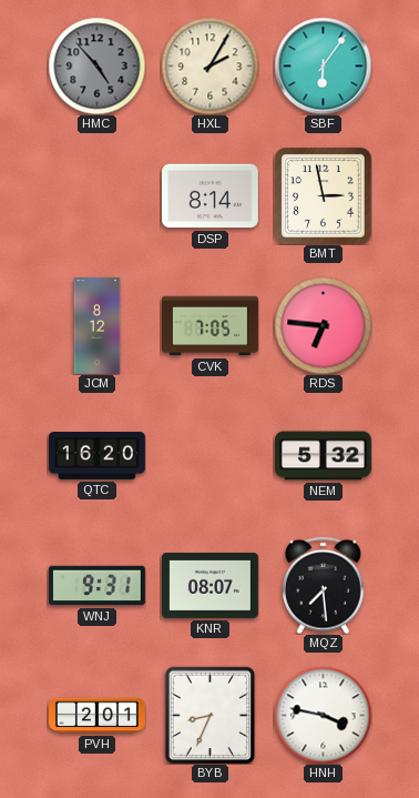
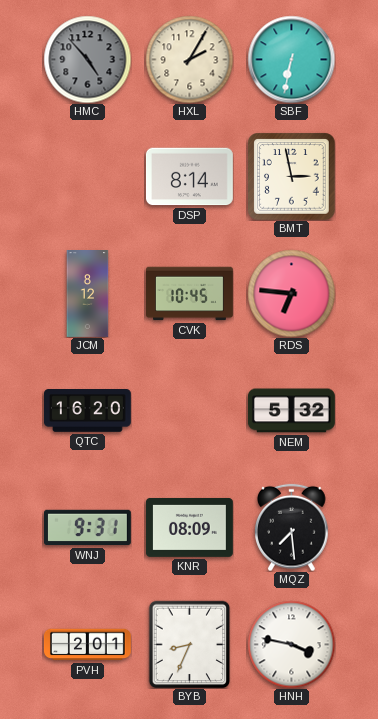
SBF: 6:06 -> 6:32 (291, 59)
CVK: 7:05 -> 10:45 (190, 294)
KNR: 08:07 -> 08:09 (189, 527)
